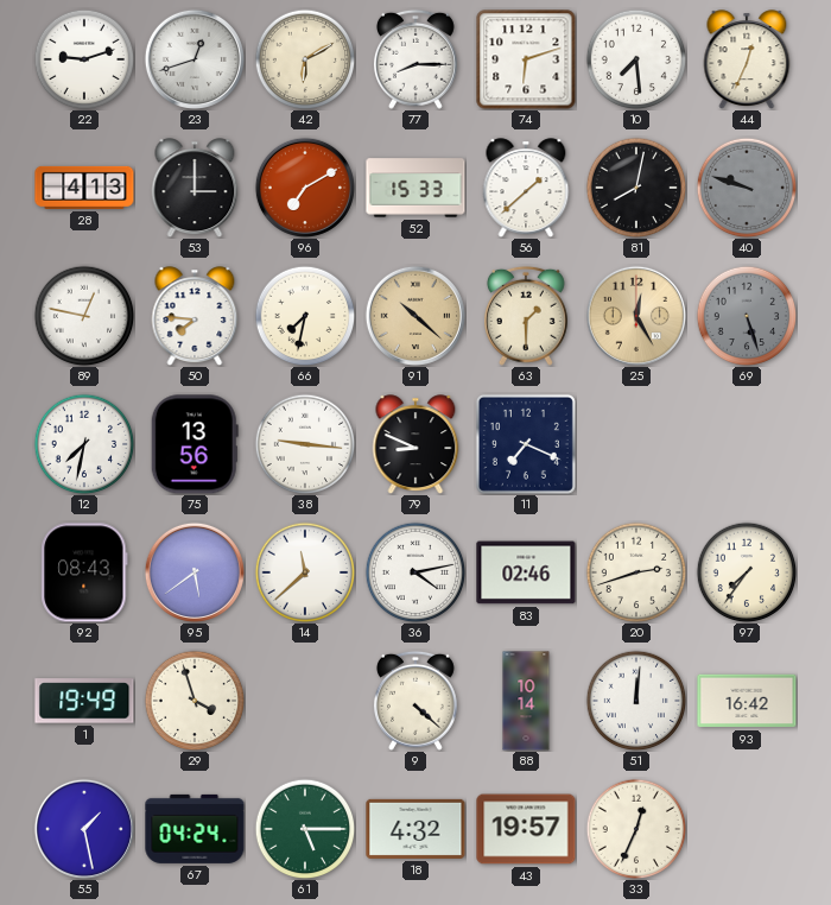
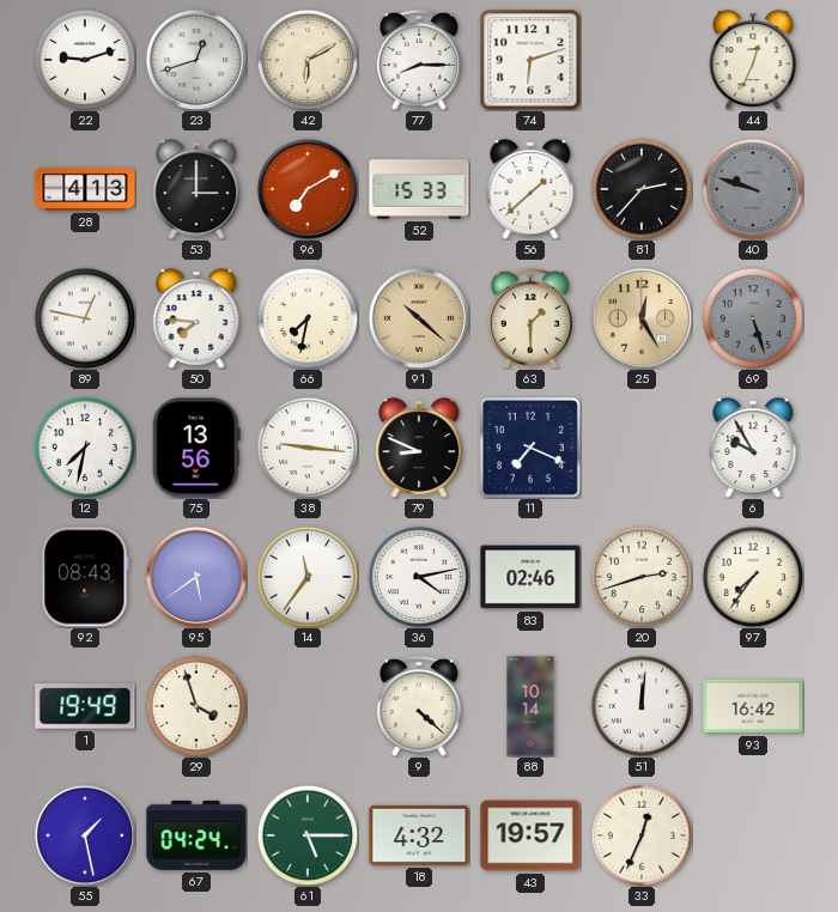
10: 7:29 -> none (636, 59)
81: 8:02 -> 2:37 (642, 189)
6: none -> 9:55 (753, 448)
14: 11:38 -> 11:36 (308, 577)
